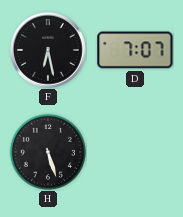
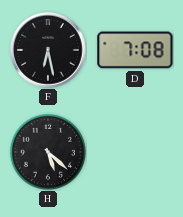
D: 7:07 -> 7:08 (135, 50)
H: 5:27 -> 5:22 (48, 152)
